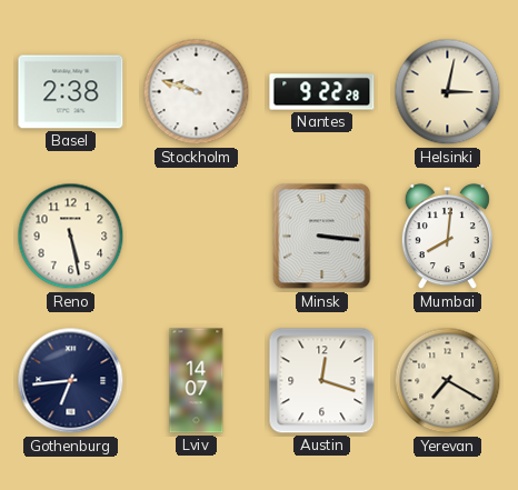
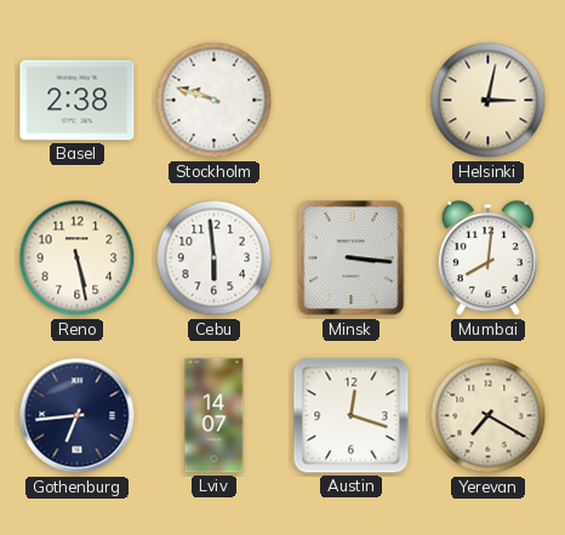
Nantes: 9:22 -> none (322, 92)
Cebu: none -> 5:59 (215, 258)
